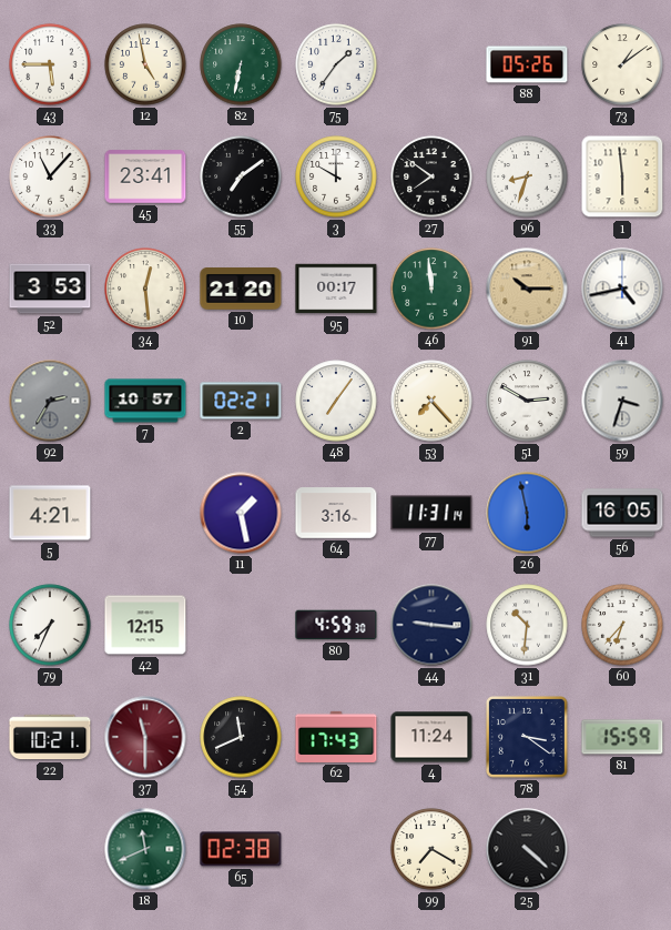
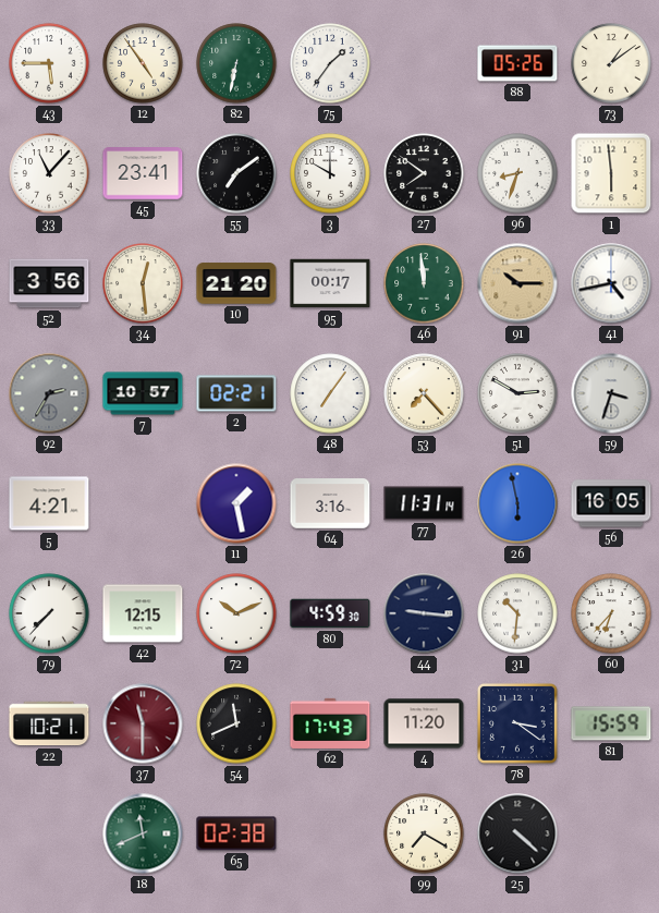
12: 4:58 -> 4:54 (143, 63)
52: 3:53 -> 3:56 (49, 283)
79: 7:34 -> 7:37 (49, 613)
72: none -> 10:11 (236, 613)
4: 11:24 -> 11:20 (424, 723)
